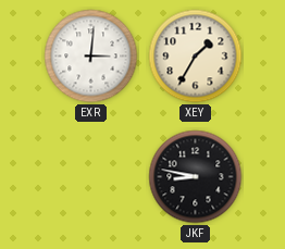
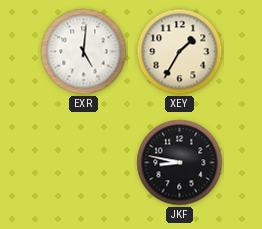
EXR: 3:01 -> 5:01 (84, 52)
